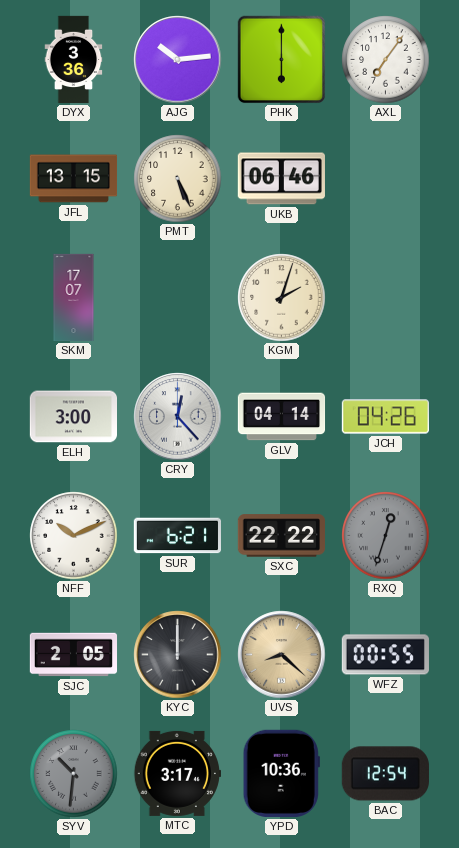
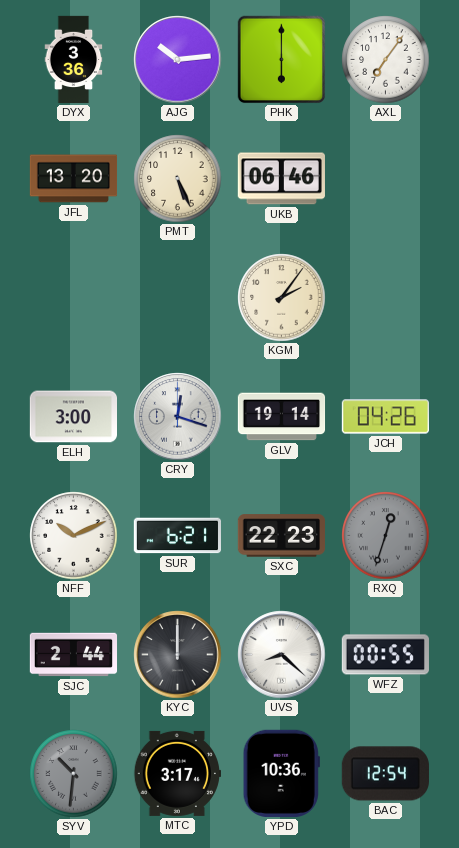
JFL: 13:15 -> 13:20 (74, 179)
SKM: 17:07 -> none (74, 298)
KGM: 2:03 -> 2:06 (282, 298)
CRY: 12:23 -> 12:18 (178, 417)
GLV: 04:14 -> 19:14 (282, 417)
SXC: 22:22 -> 22:23 (281, 536)
SJC: 2:05 -> 2:44 (74, 655)
UVS dial: champagne -> white (282, 655)
